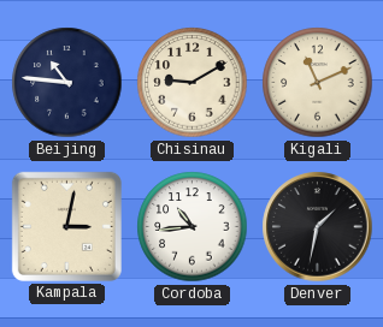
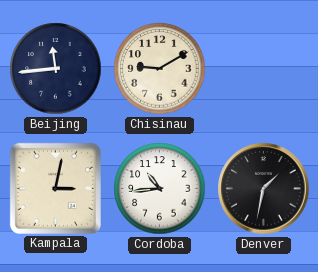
Beijing: 10:46 -> 11:44 (56, 69)
Kigali: 11:11 -> none (318, 83)
